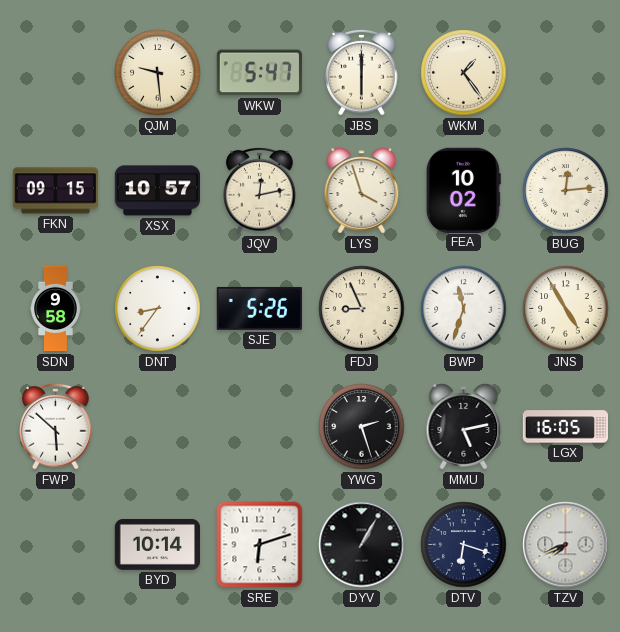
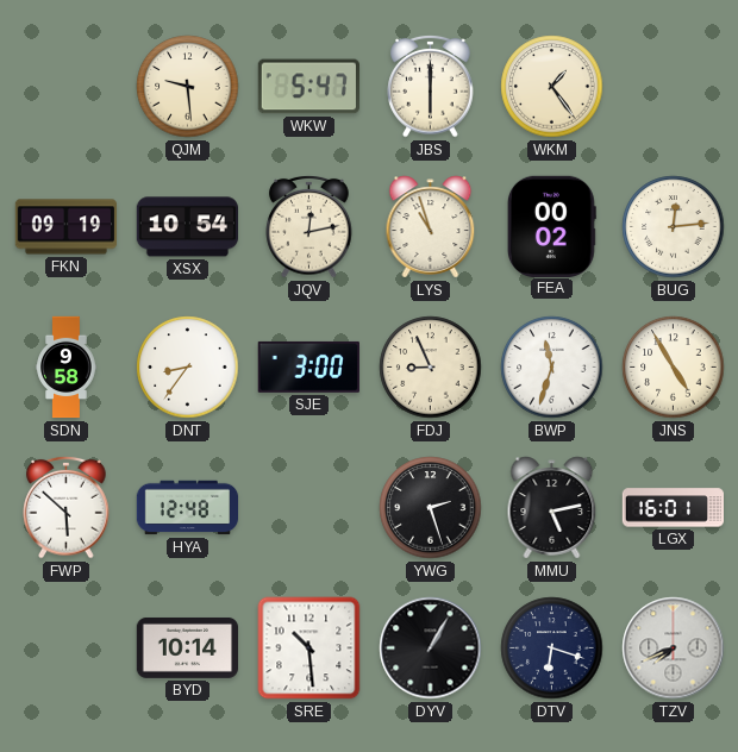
FKN: 09:15 -> 09:19 (67, 227)
XSX: 10:57 -> 10:54 (187, 227)
LYS: 3:57 -> 10:57 (431, 227)
FEA: 10:02 -> 00:02 (551, 226)
SJE: 5:26 -> 3:00 (308, 366)
HYA: none -> 12:48 (188, 508)
LGX: 16:05 -> 16:01 (673, 508)
SRE: 6:12 -> 10:29 (309, 648)
